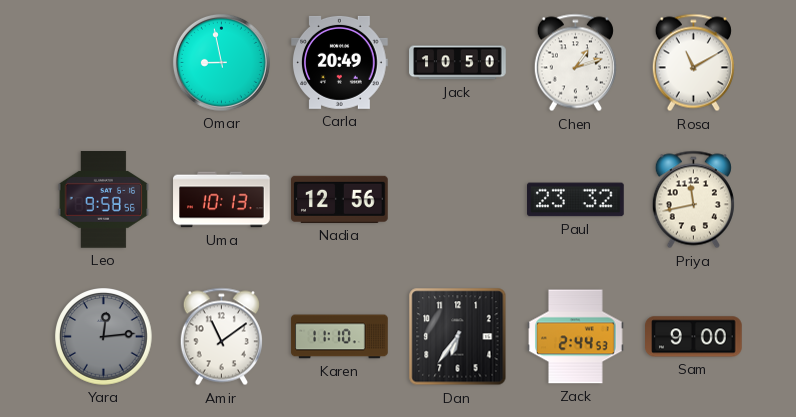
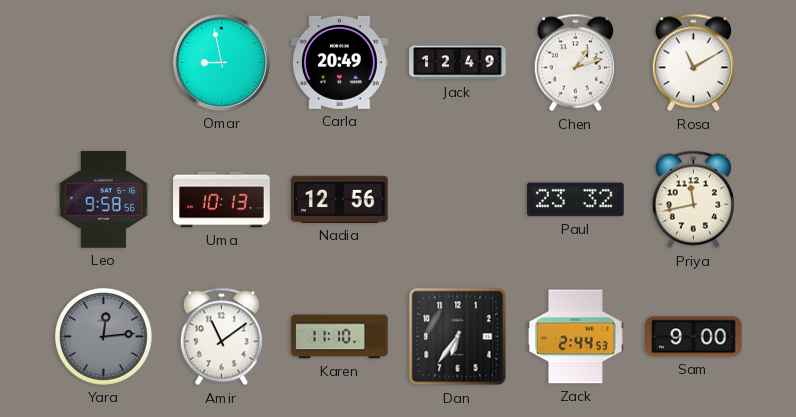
Jack: 10:50 -> 12:49 (458, 63)
